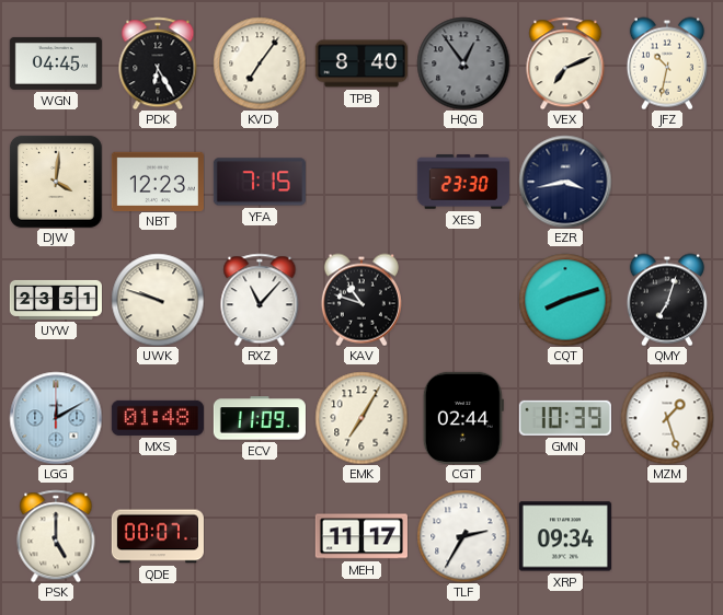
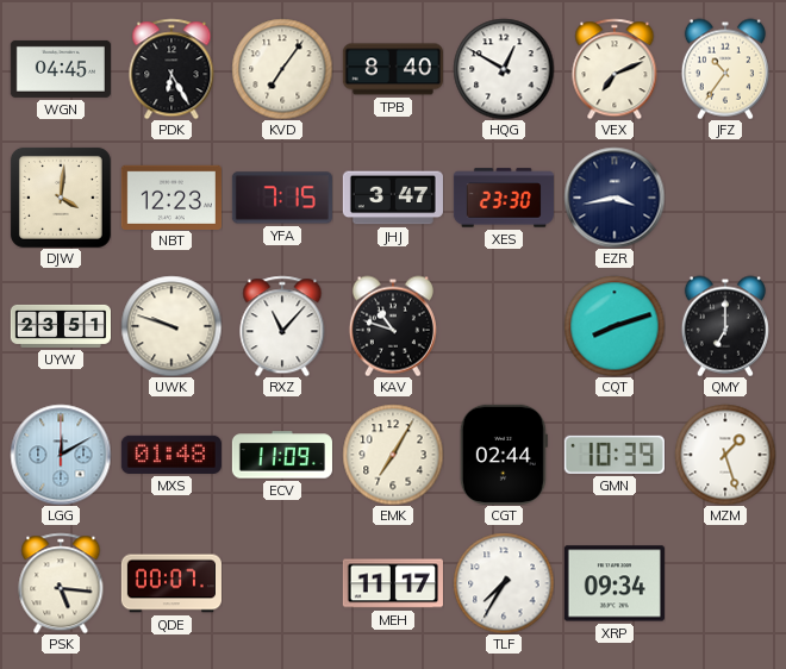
HQG: 12:54 -> 12:50 (504, 69)
HQG dial: grey -> white (504, 69)
JFZ: 10:32 -> 10:36 (725, 69)
JHJ: none -> 3:47 (393, 198)
QMY: 7:03 -> 7:00 (725, 326)
PSK: 5:00 -> 5:16 (61, 583)
TLF: 2:35 -> 7:35 (504, 583)
